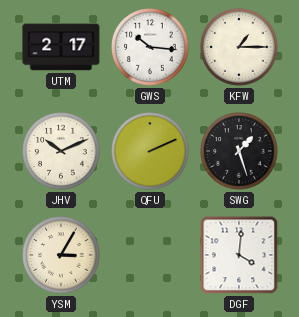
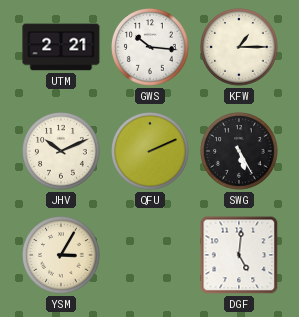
UTM: 2:17 -> 2:21 (61, 47)
SWG: 1:27 -> 5:25 (239, 151)
DGF: 4:01 -> 5:01 (239, 255)
